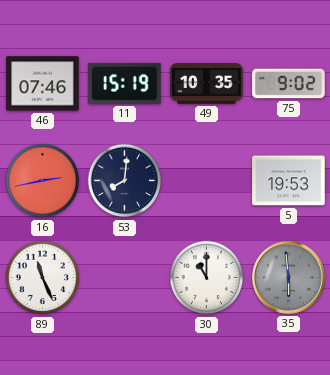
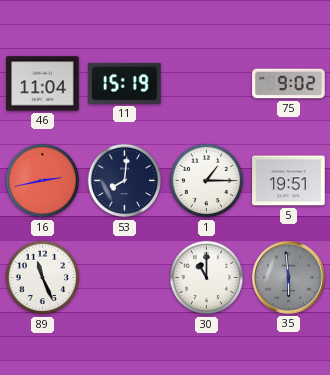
46: 07:46 -> 11:04 (43, 84)
49: 10:35 -> none (207, 84)
1: none -> 1:15 (207, 181)
5: 19:53 -> 19:51 (289, 181)
